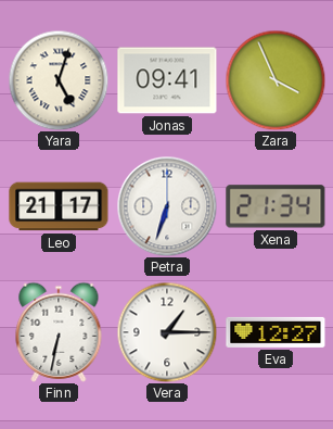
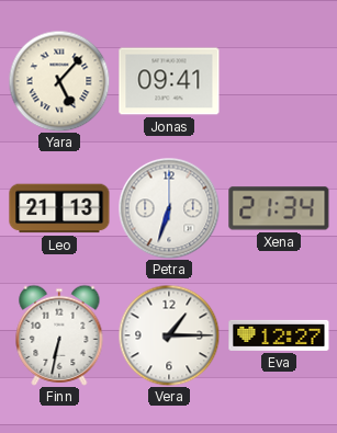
Yara: 5:03 -> 5:07 (59, 81)
Zara: 3:56 -> none (276, 80)
Leo: 21:17 -> 21:13 (59, 208)
